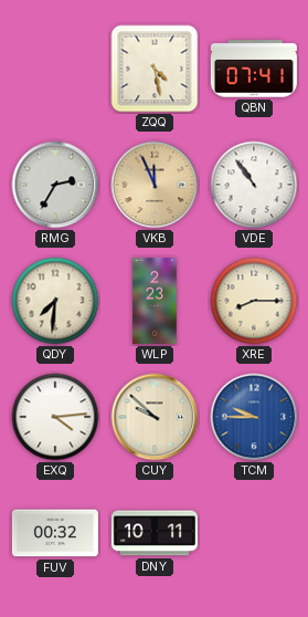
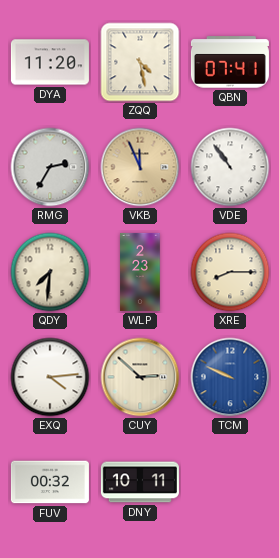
DYA: none -> 11:20 (50, 62)
CUY: 9:52 -> 2:52 (140, 377)
TCM: 9:45 -> 9:49 (230, 377)
